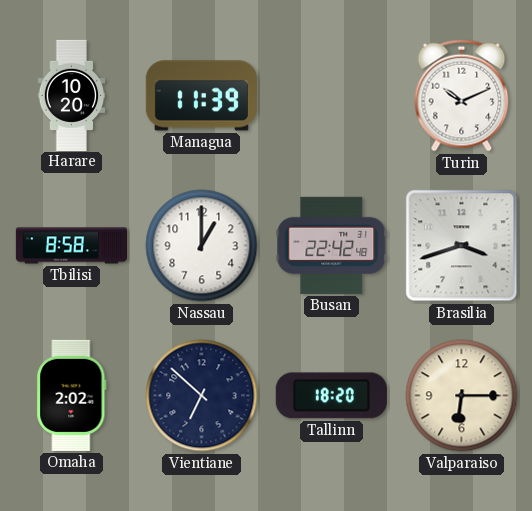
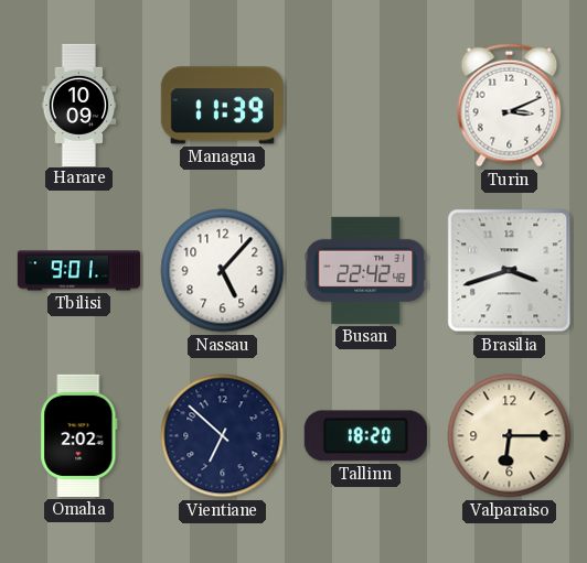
Harare: 10:20 -> 10:09 (79, 105)
Turin: 10:11 -> 3:11 (510, 106)
Tbilisi: 8:58 -> 9:01 (78, 271)
Nassau: 1:00 -> 5:07 (223, 271)
